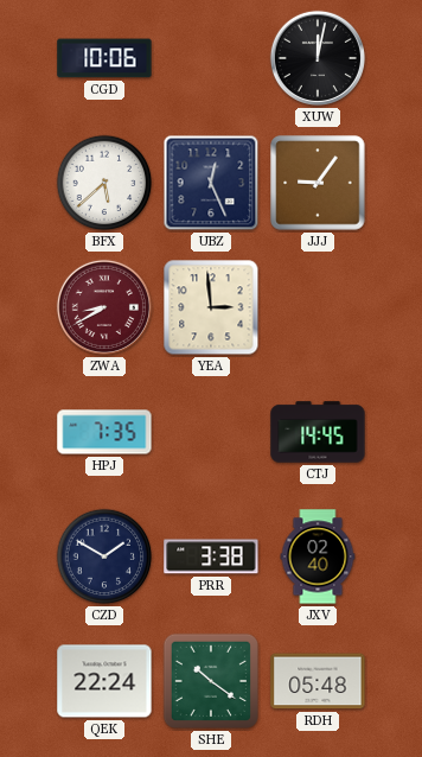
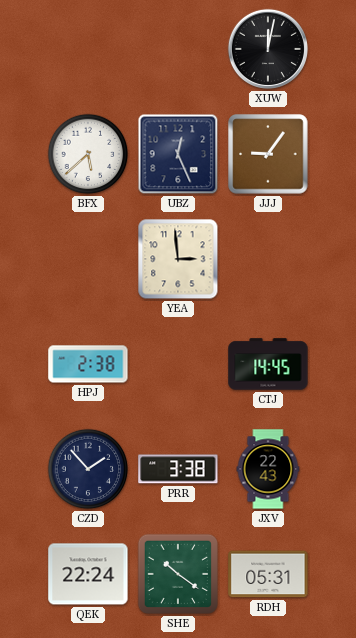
CGD: 10:06 -> none (104, 58)
ZWA: 8:40 -> none (104, 307)
HPJ: 7:35 -> 2:38 (88, 364)
CZD: 1:50 -> 1:53 (88, 469)
JXV: 02:40 -> 22:43 (268, 469)
RDH: 05:48 -> 05:31 (268, 574)
